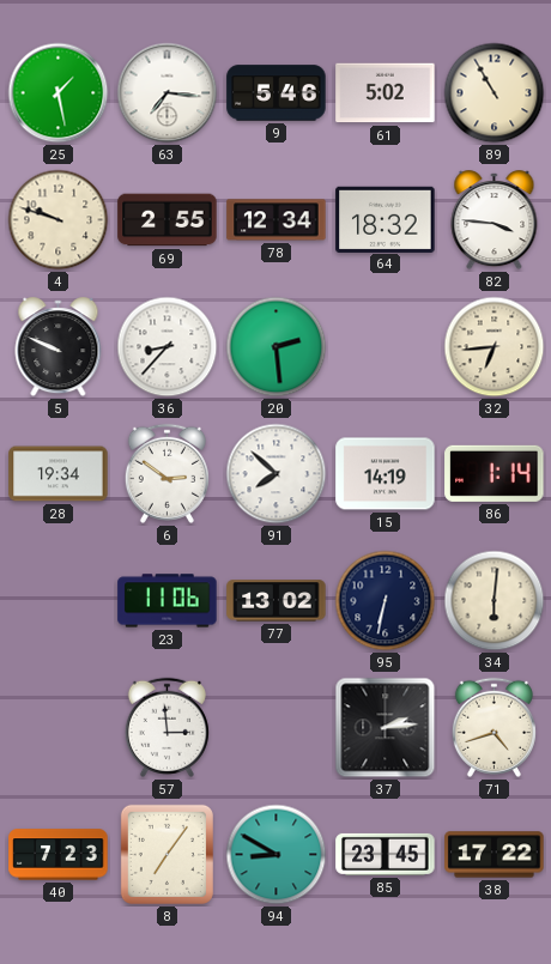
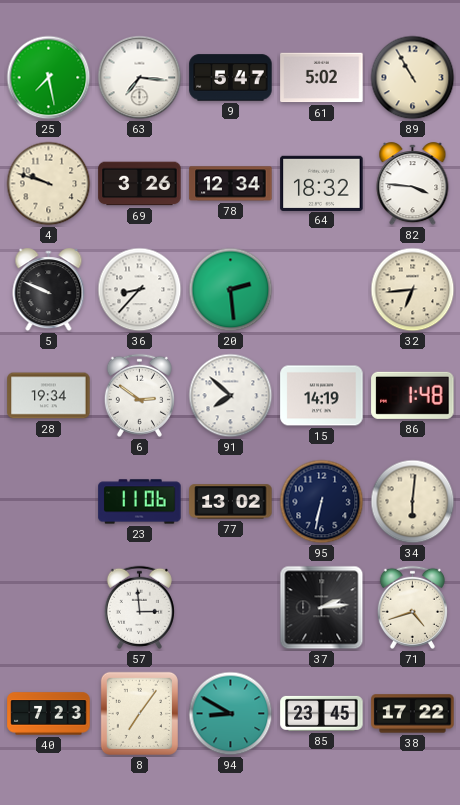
25: 1:28 -> 7:28 (49, 78)
9: 5:46 -> 5:47 (231, 78)
69: 2:55 -> 3:26 (140, 184)
86: 1:14 -> 1:48 (413, 395)
